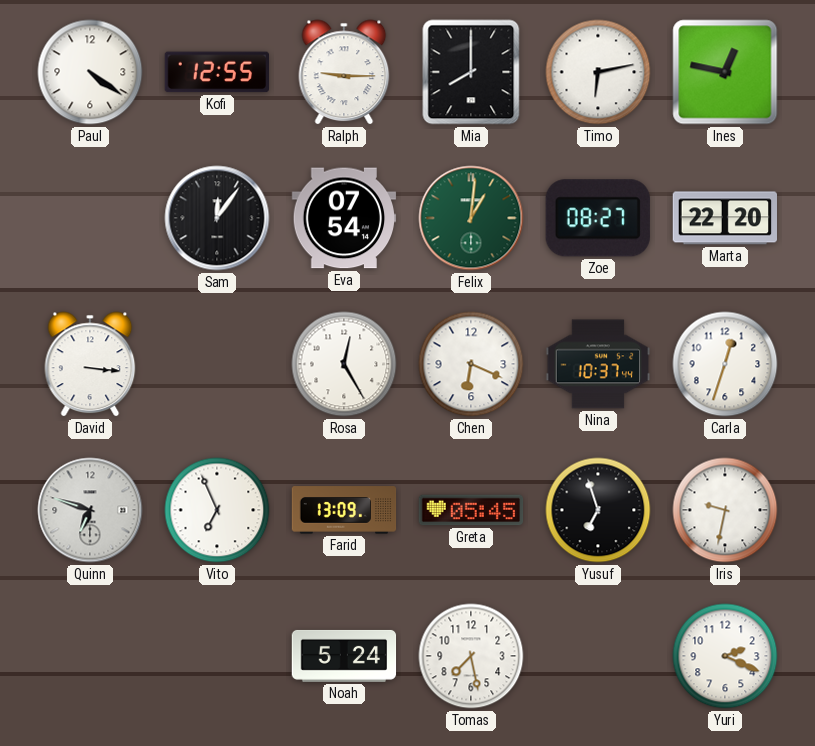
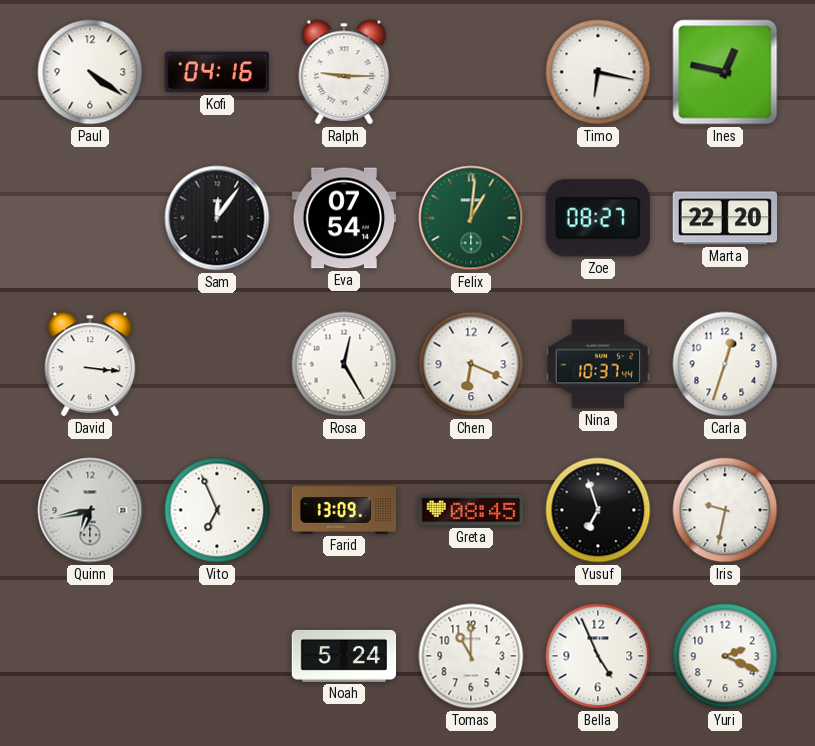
Kofi: 12:55 -> 04:16 (216, 72)
Mia: 8:00 -> none (471, 72)
Timo: 6:13 -> 6:17 (598, 72)
Quinn: 6:48 -> 6:43 (90, 510)
Greta: 05:45 -> 08:45 (471, 510)
Tomas: 7:28 -> 11:00 (471, 656)
Bella: none -> 4:56 (598, 656)
